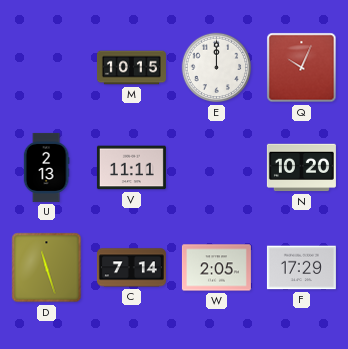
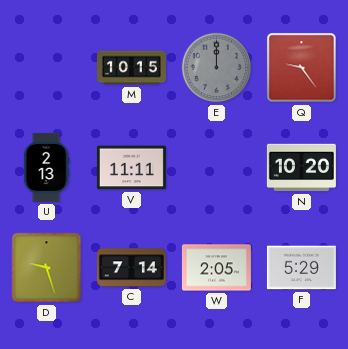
E dial: white -> grey (217, 68)
Q: 10:04 -> 9:24 (302, 68)
D: 11:27 -> 9:27 (47, 268)
F: 17:29 -> 5:29 (301, 268)
